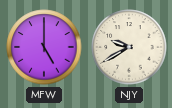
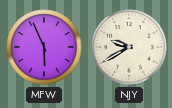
MFW: 5:00 -> 5:56 (44, 47)
